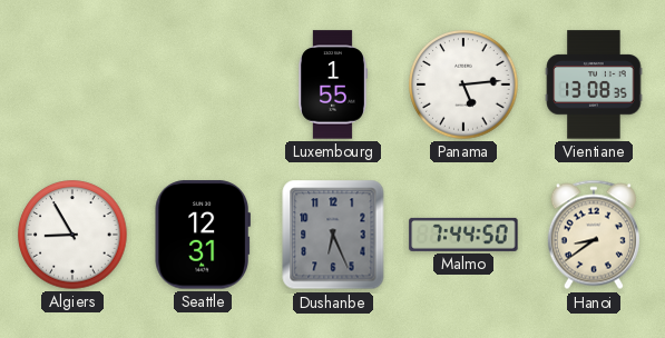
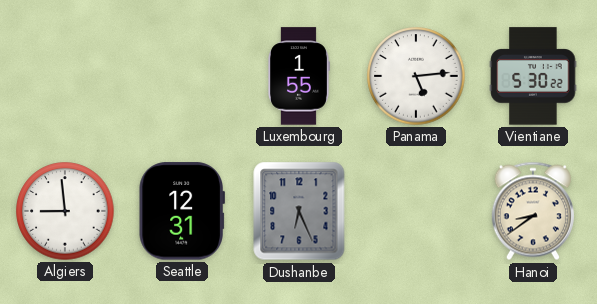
Vientiane: 13:08 -> 5:30 (533, 76)
Algiers: 8:55 -> 8:59 (65, 211)
Malmo: 7:44 -> none (463, 235)
